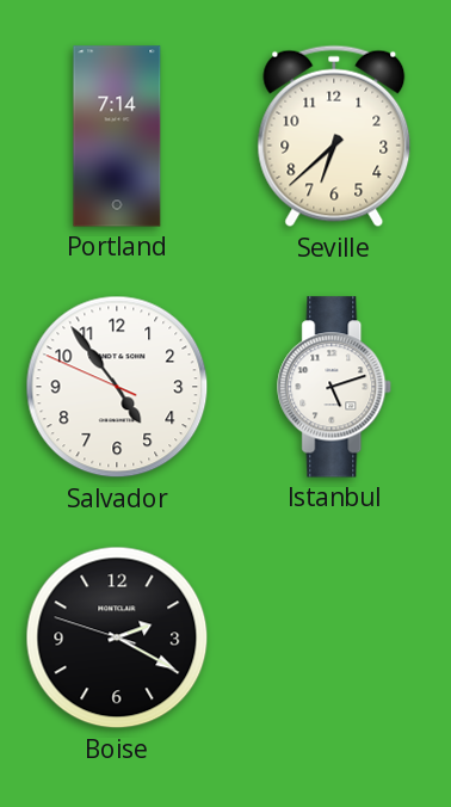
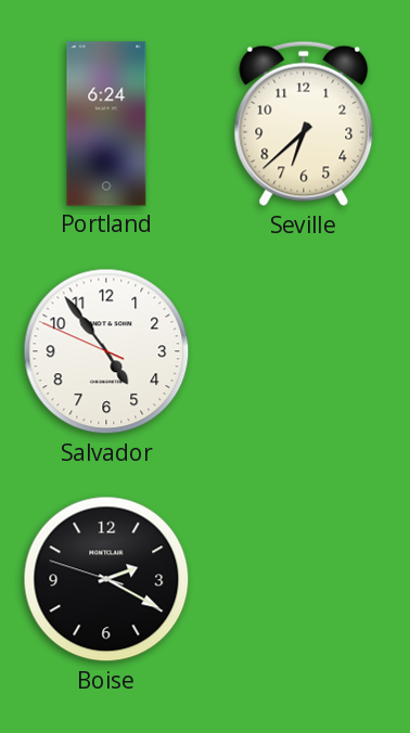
Portland: 7:14 -> 6:24 (106, 124)
Istanbul: 5:12 -> none (335, 387)
